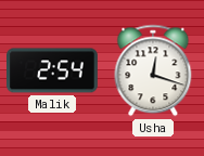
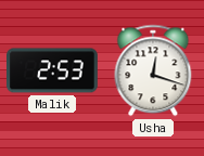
Malik: 2:54 -> 2:53 (53, 70)
